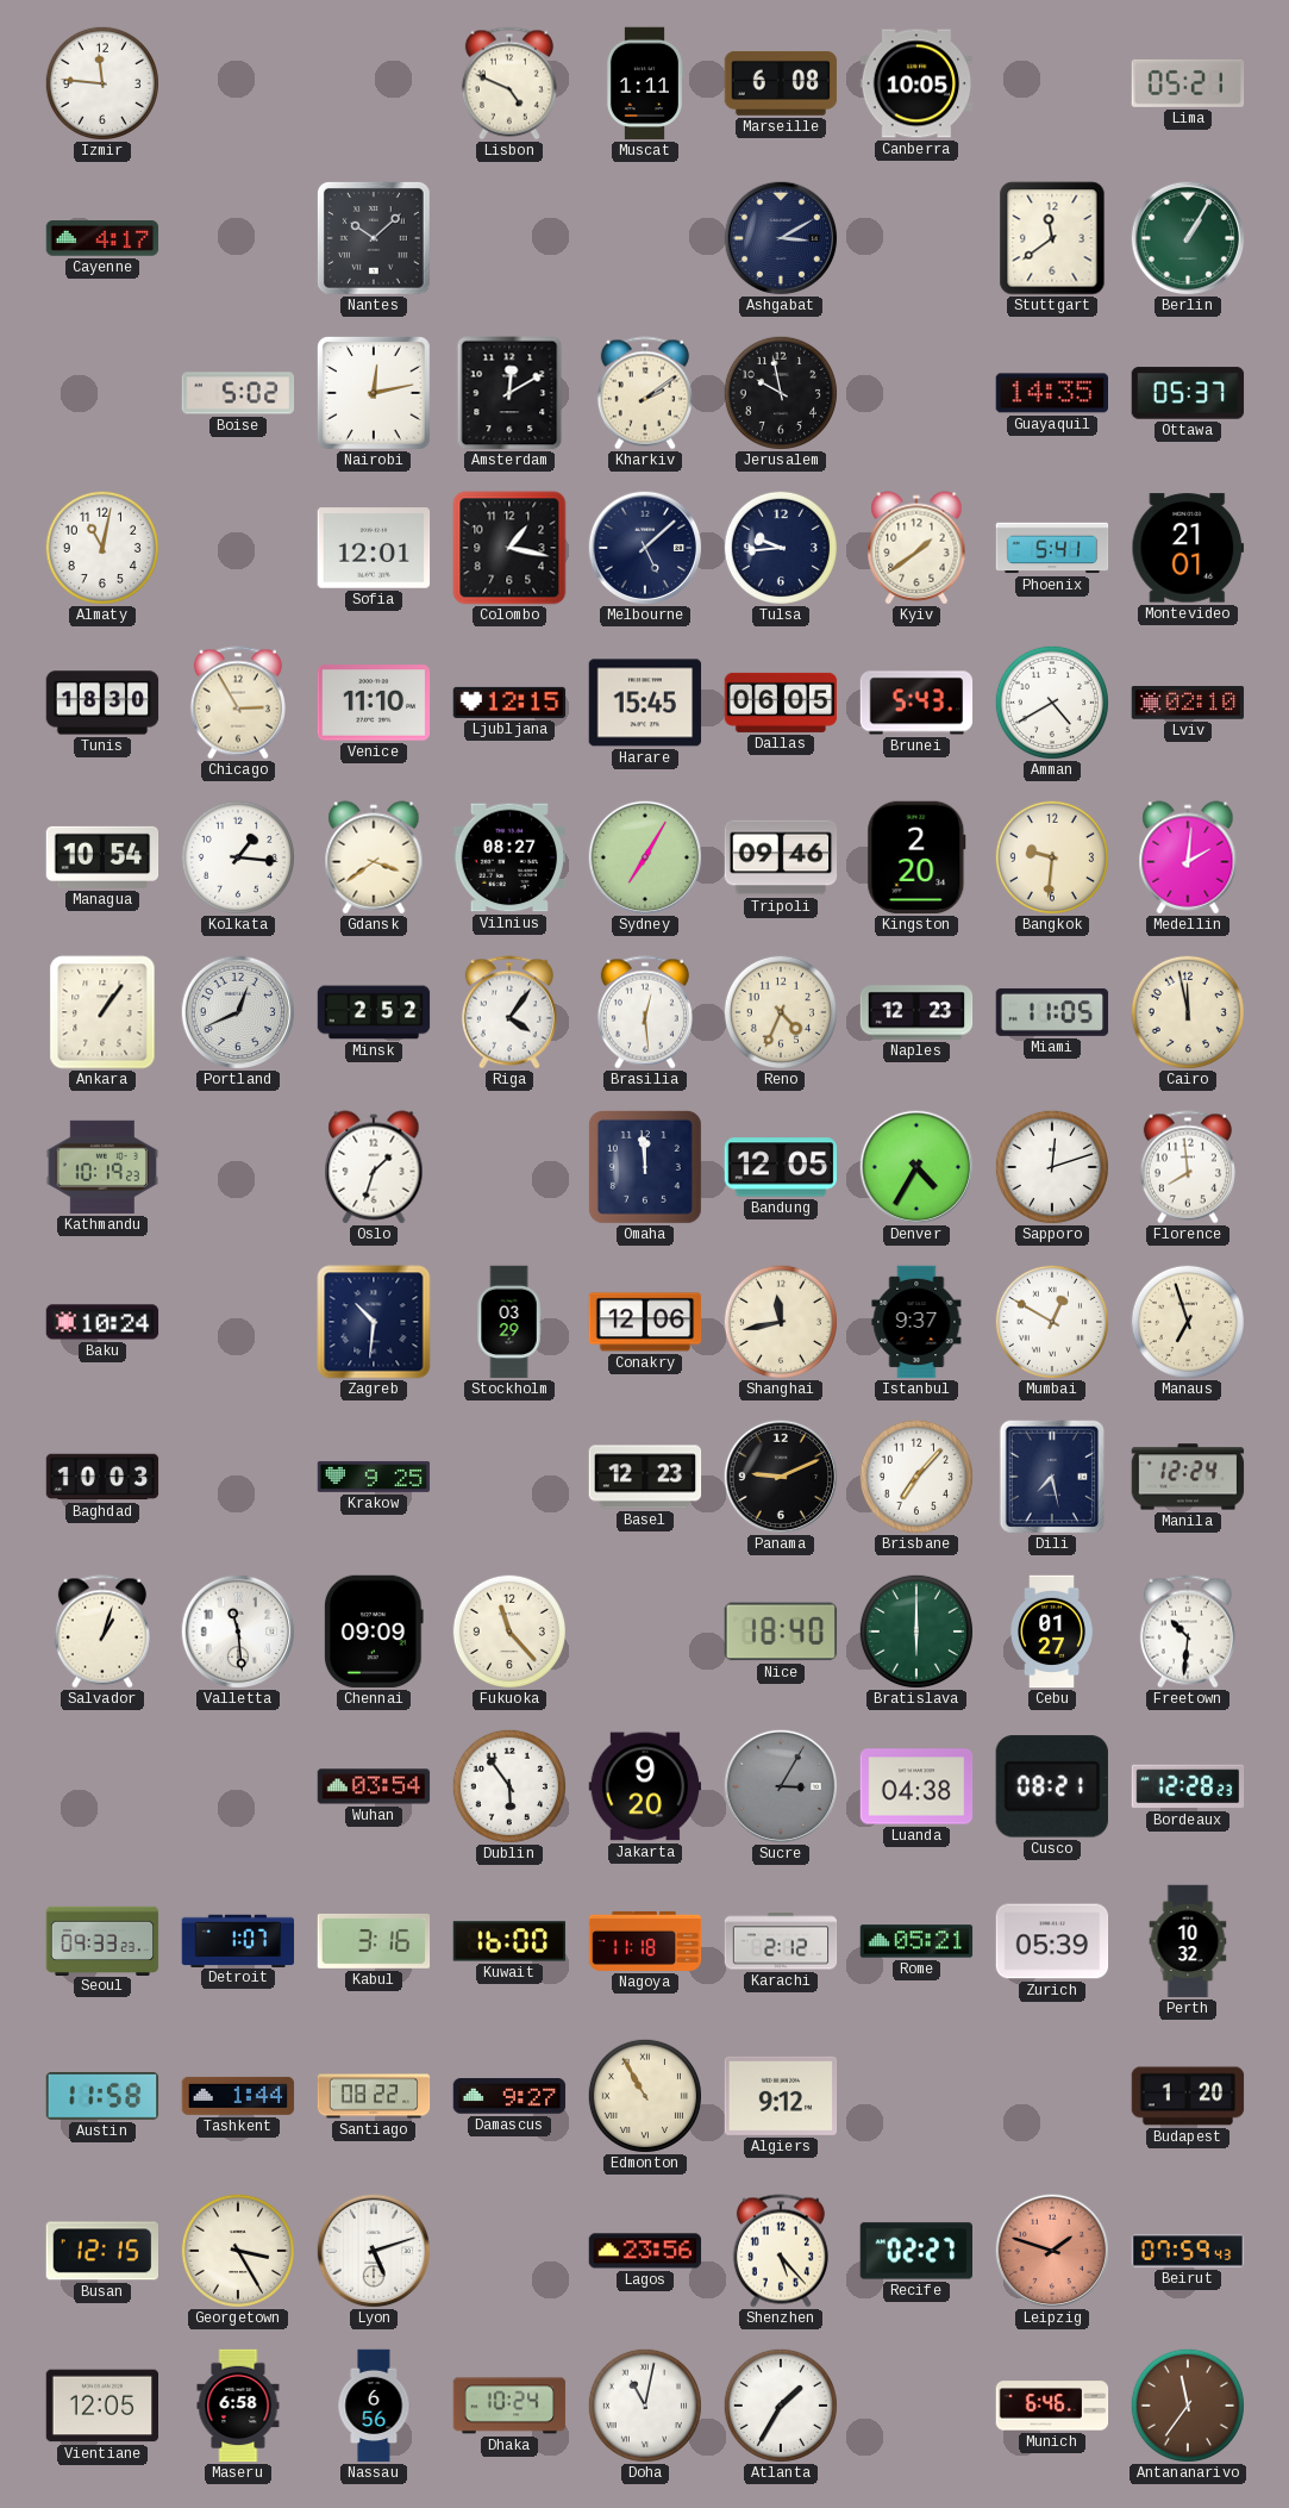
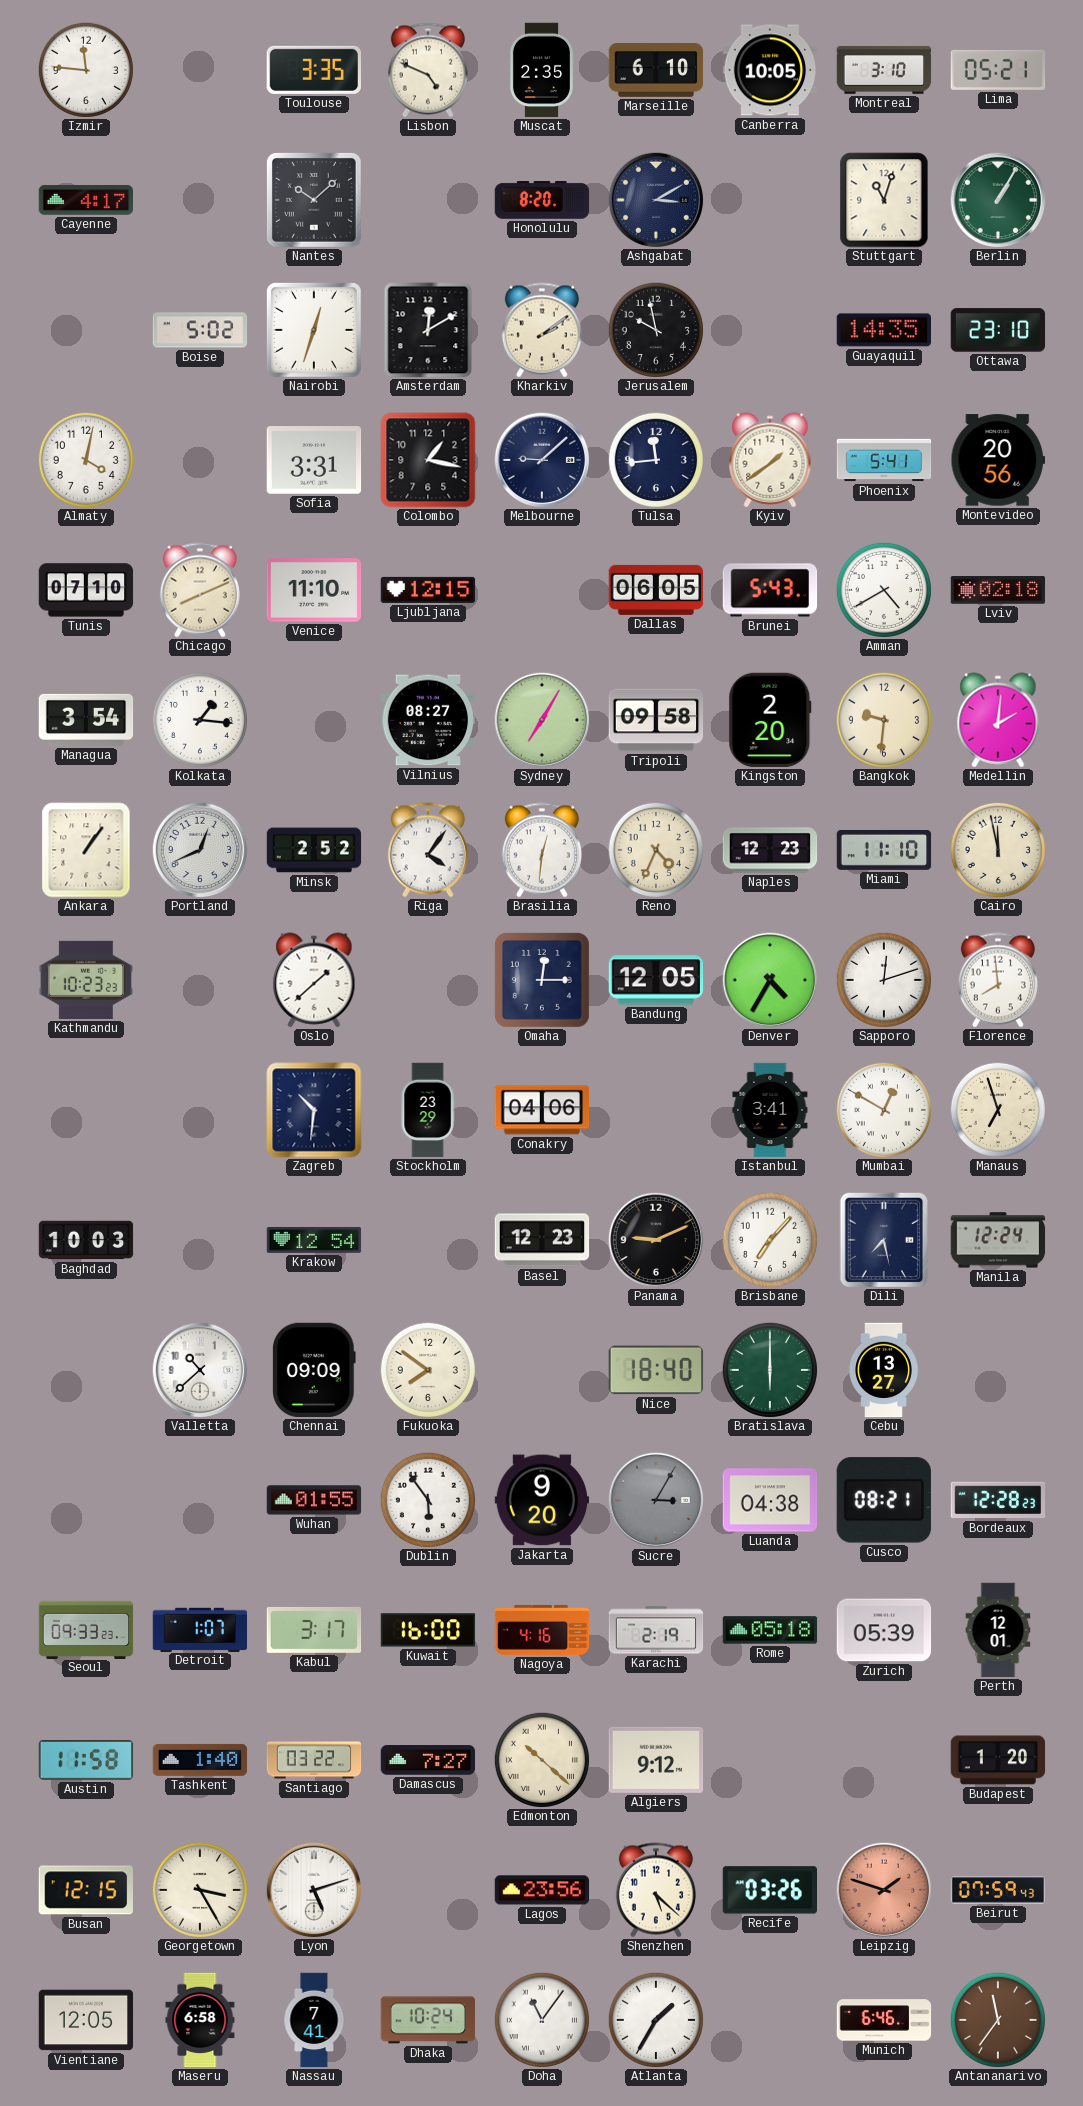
Toulouse: none -> 3:35 (313, 70)
Muscat: 1:11 -> 2:35 (542, 70)
Marseille: 6:08 -> 6:10 (656, 70)
Montreal: none -> 3:10 (884, 70)
Honolulu: none -> 8:20 (542, 201)
Stuttgart: 11:39 -> 11:03 (884, 200)
Nairobi: 12:13 -> 12:33 (315, 331)
Ottawa: 05:37 -> 23:10 (998, 330)
Almaty: 11:02 -> 4:02 (86, 460)
Sofia: 12:01 -> 3:31 (314, 460)
Melbourne: 5:08 -> 9:08 (542, 460)
Tulsa: 9:44 -> 11:44 (656, 460)
Montevideo: 21:01 -> 20:56 (998, 460)
Tunis: 18:30 -> 07:10 (86, 590)
Chicago: 2:55 -> 8:11 (200, 590)
Harare: 15:45 -> none (645, 703)
Lviv: 02:10 -> 02:18 (998, 590)
Managua: 10:54 -> 3:54 (86, 720)
Gdansk: 3:39 -> none (374, 857)
Tripoli: 09:46 -> 09:58 (656, 720)
Brasilia: 12:29 -> 12:31 (542, 850)
Miami: 11:05 -> 11:10 (884, 850)
Kathmandu: 10:19 -> 10:23 (86, 980)
Oslo: 1:33 -> 1:38 (314, 980)
Omaha: 11:59 -> 12:15 (542, 980)
Baku: 10:24 -> none (102, 1322)
Stockholm: 03:29 -> 23:29 (428, 1110)
Conakry: 12:06 -> 04:06 (542, 1110)
Shanghai: 11:43 -> none (781, 1322)
Istanbul: 9:37 -> 3:41 (770, 1110)
Krakow: 9:25 -> 12:54 (314, 1240)
Salvador: 1:03 -> none (102, 1632)
Valletta: 11:29 -> 10:38 (200, 1370)
Fukuoka: 11:23 -> 7:51 (428, 1370)
Cebu: 01:27 -> 13:27 (884, 1370)
Freetown: 10:31 -> none (1188, 1632)
Wuhan: 03:54 -> 01:55 (314, 1500)
Kabul: 3:16 -> 3:17 (314, 1630)
Nagoya: 11:18 -> 4:16 (542, 1630)
Karachi: 2:12 -> 2:19 (656, 1630)
Rome: 05:21 -> 05:18 (770, 1630)
Perth: 10:32 -> 12:01 (998, 1630)
Tashkent: 1:44 -> 1:40 (200, 1760)
Santiago: 08:22 -> 03:22 (314, 1760)
Damascus: 9:27 -> 7:27 (428, 1760)
Edmonton: 10:55 -> 10:22 (542, 1760)
Shenzhen: 5:23 -> 5:22 (656, 1890)
Recife: 02:27 -> 03:26 (769, 1890)
Nassau: 6:56 -> 7:41 (314, 2020)
Doha: 11:02 -> 11:06 (542, 2020)
